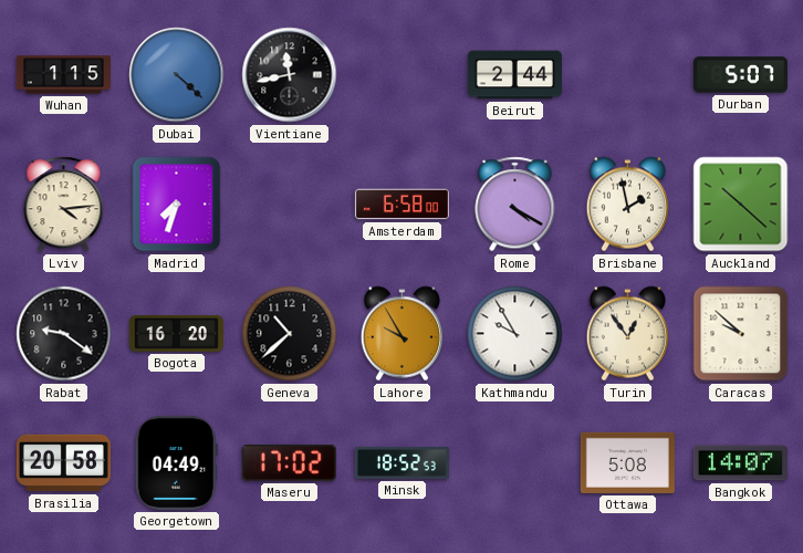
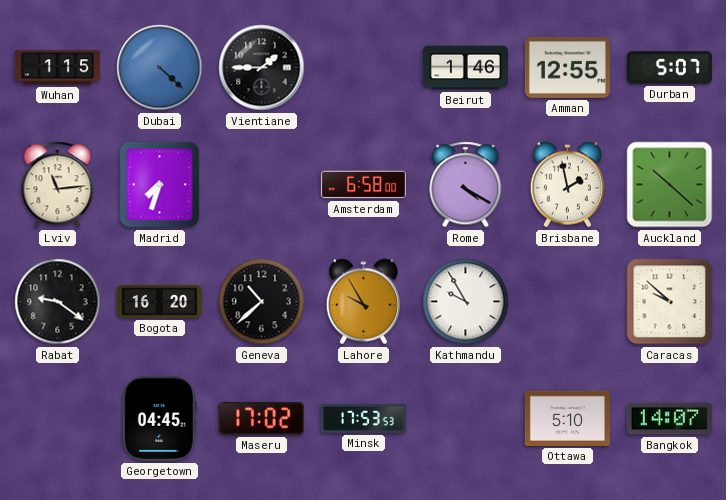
Vientiane: 11:43 -> 1:45 (262, 68)
Beirut: 2:44 -> 1:46 (465, 68)
Amman: none -> 12:55 (567, 67)
Lviv: 4:14 -> 11:14 (58, 185)
Turin: 12:54 -> none (627, 334)
Brasilia: 20:58 -> none (63, 463)
Georgetown: 04:49 -> 04:45 (159, 418)
Minsk: 18:52 -> 17:53 (363, 419)
Ottawa: 5:08 -> 5:10 (567, 418)
